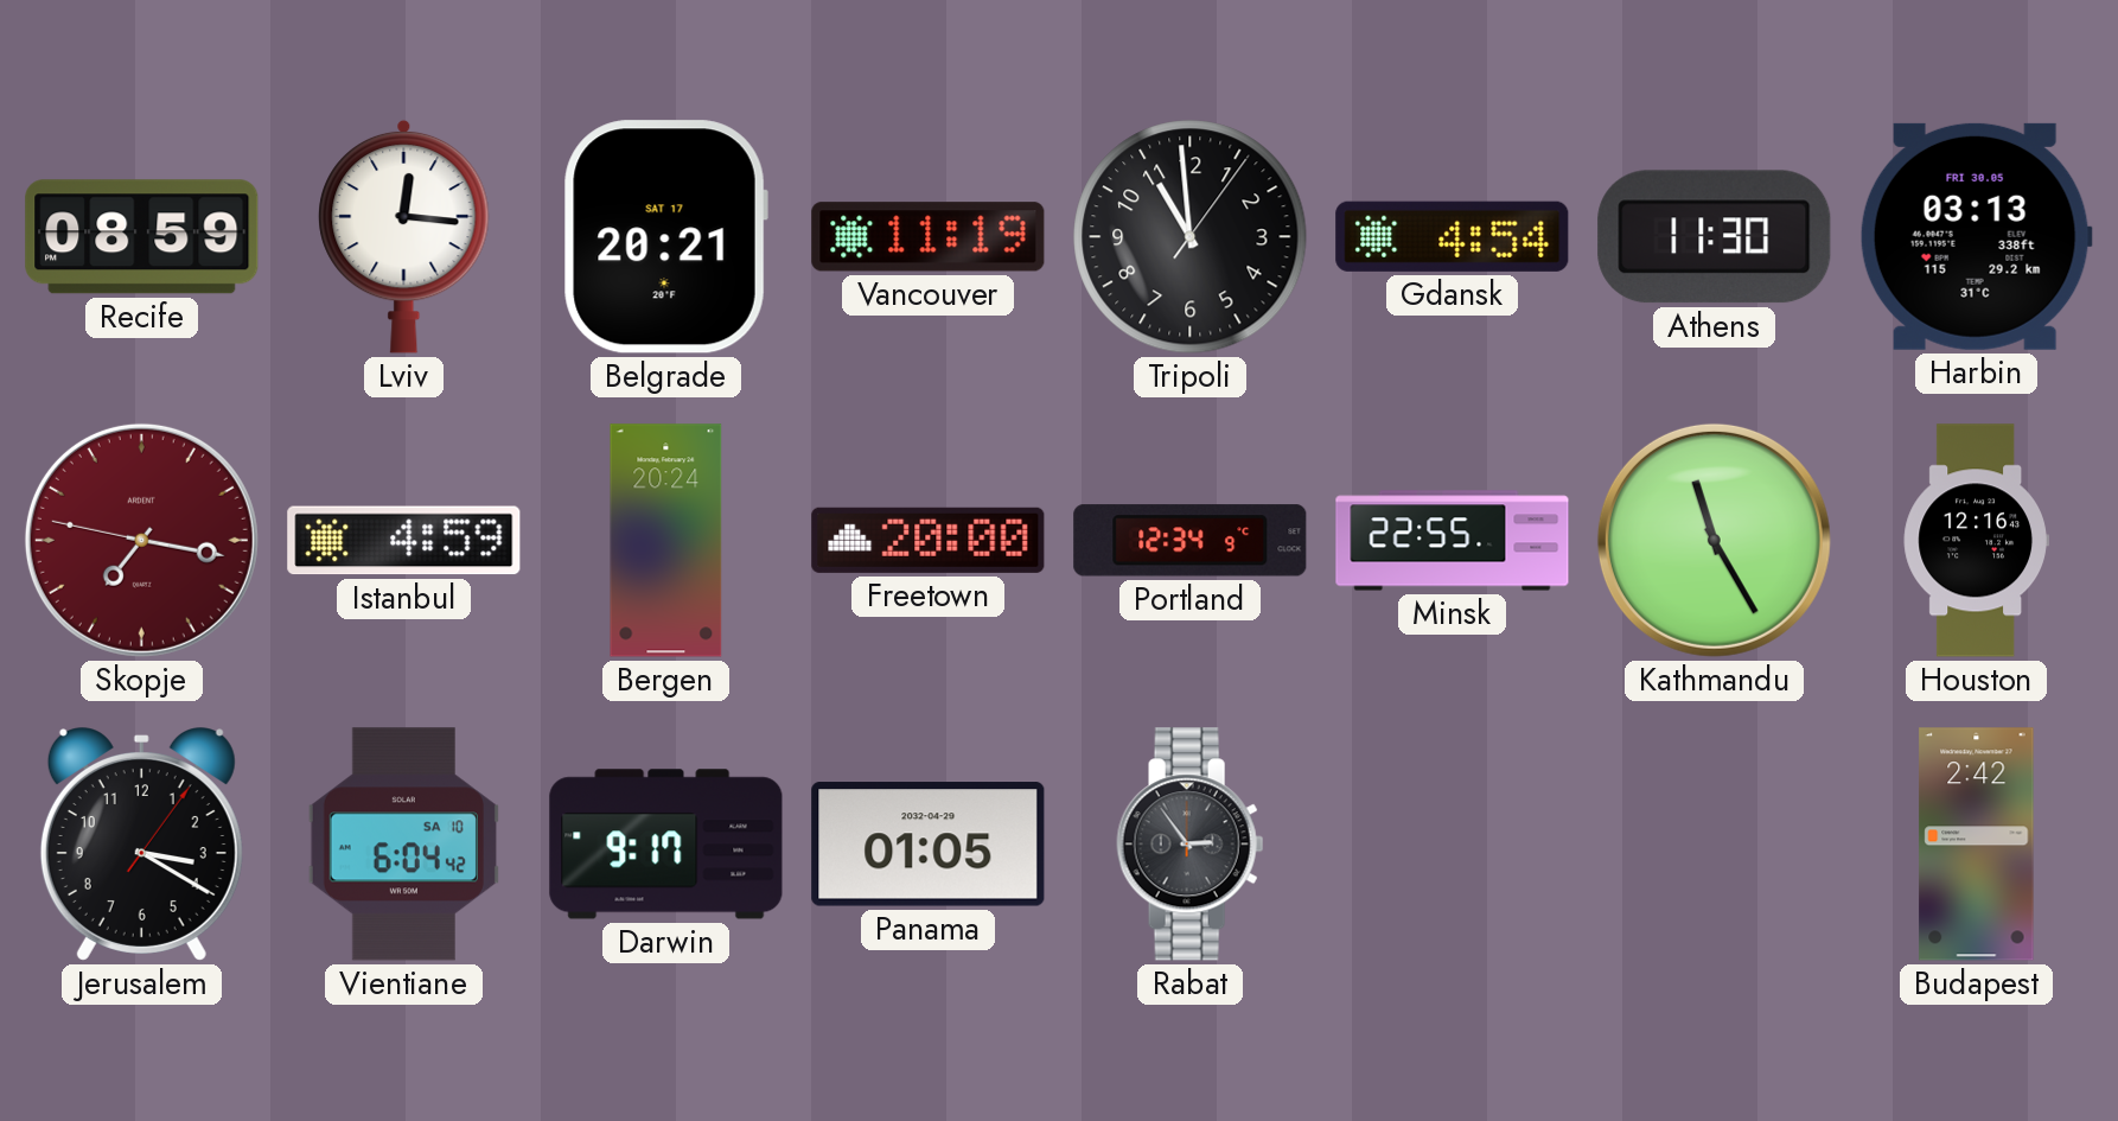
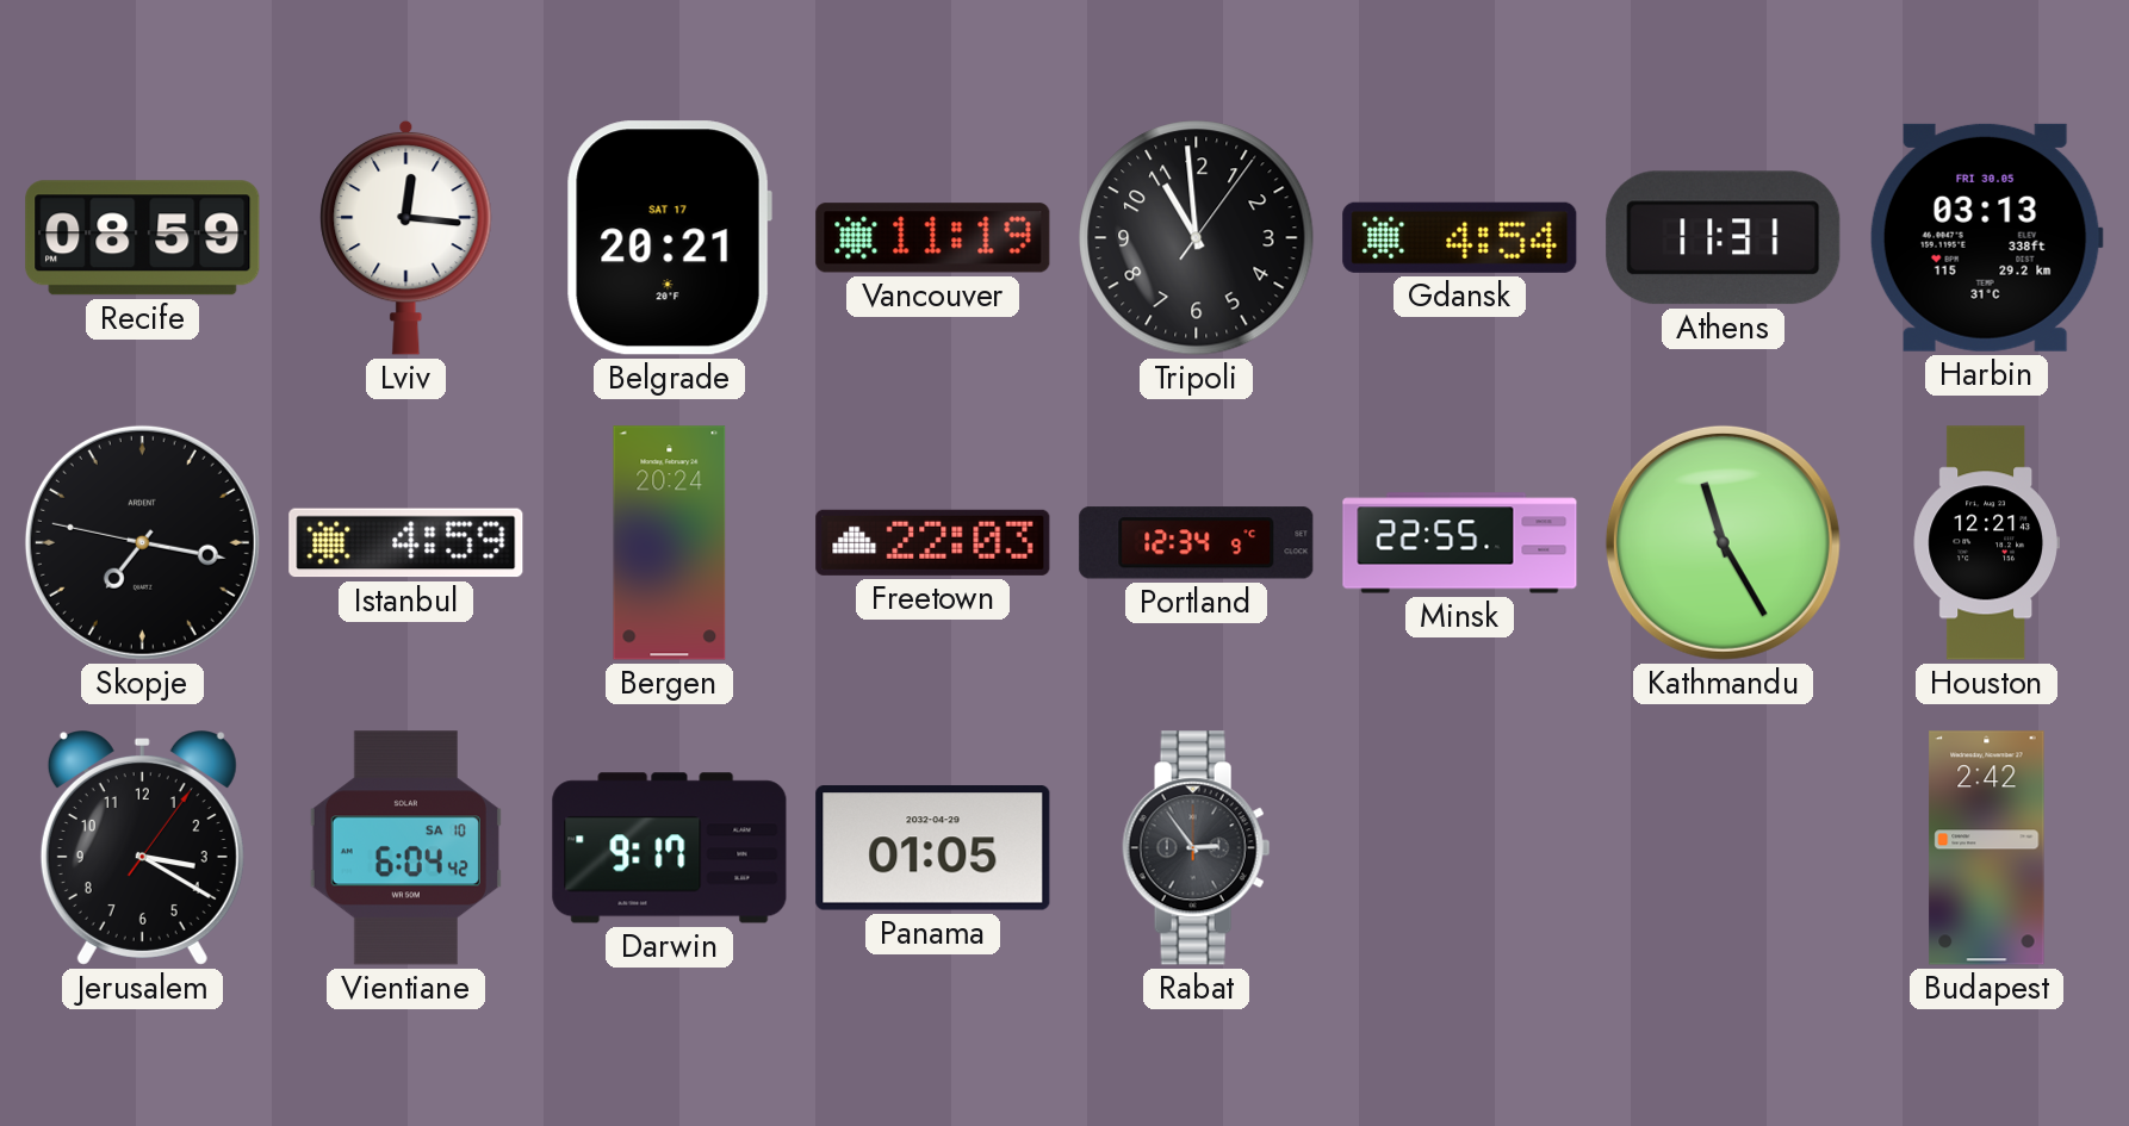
Athens: 11:30 -> 11:31 (1724, 238)
Skopje dial: burgundy -> black (142, 542)
Freetown: 20:00 -> 22:03 (933, 542)
Houston: 12:16 -> 12:21 (1986, 543)
